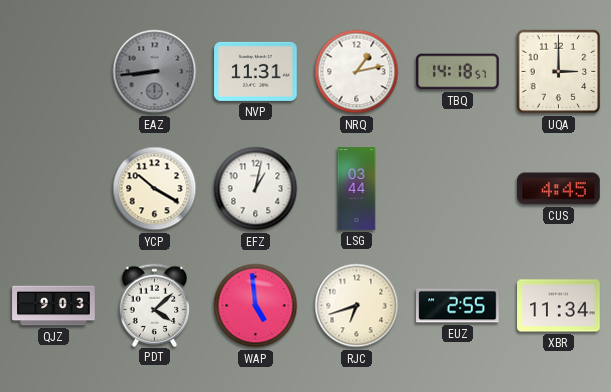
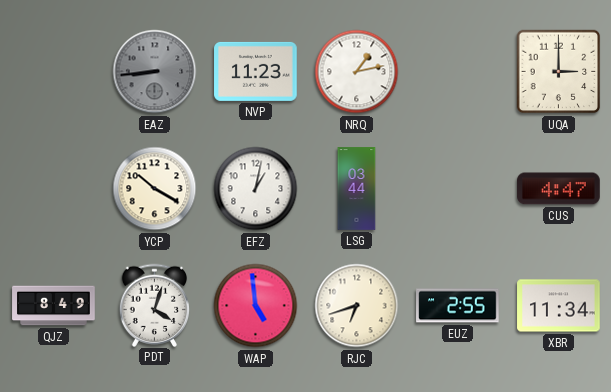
NVP: 11:31 -> 11:23 (256, 71)
TBQ: 14:18 -> none (458, 72)
CUS: 4:45 -> 4:47 (559, 189)
QJZ: 9:03 -> 8:49 (54, 306)
PDT: 4:08 -> 4:03 (155, 305)
